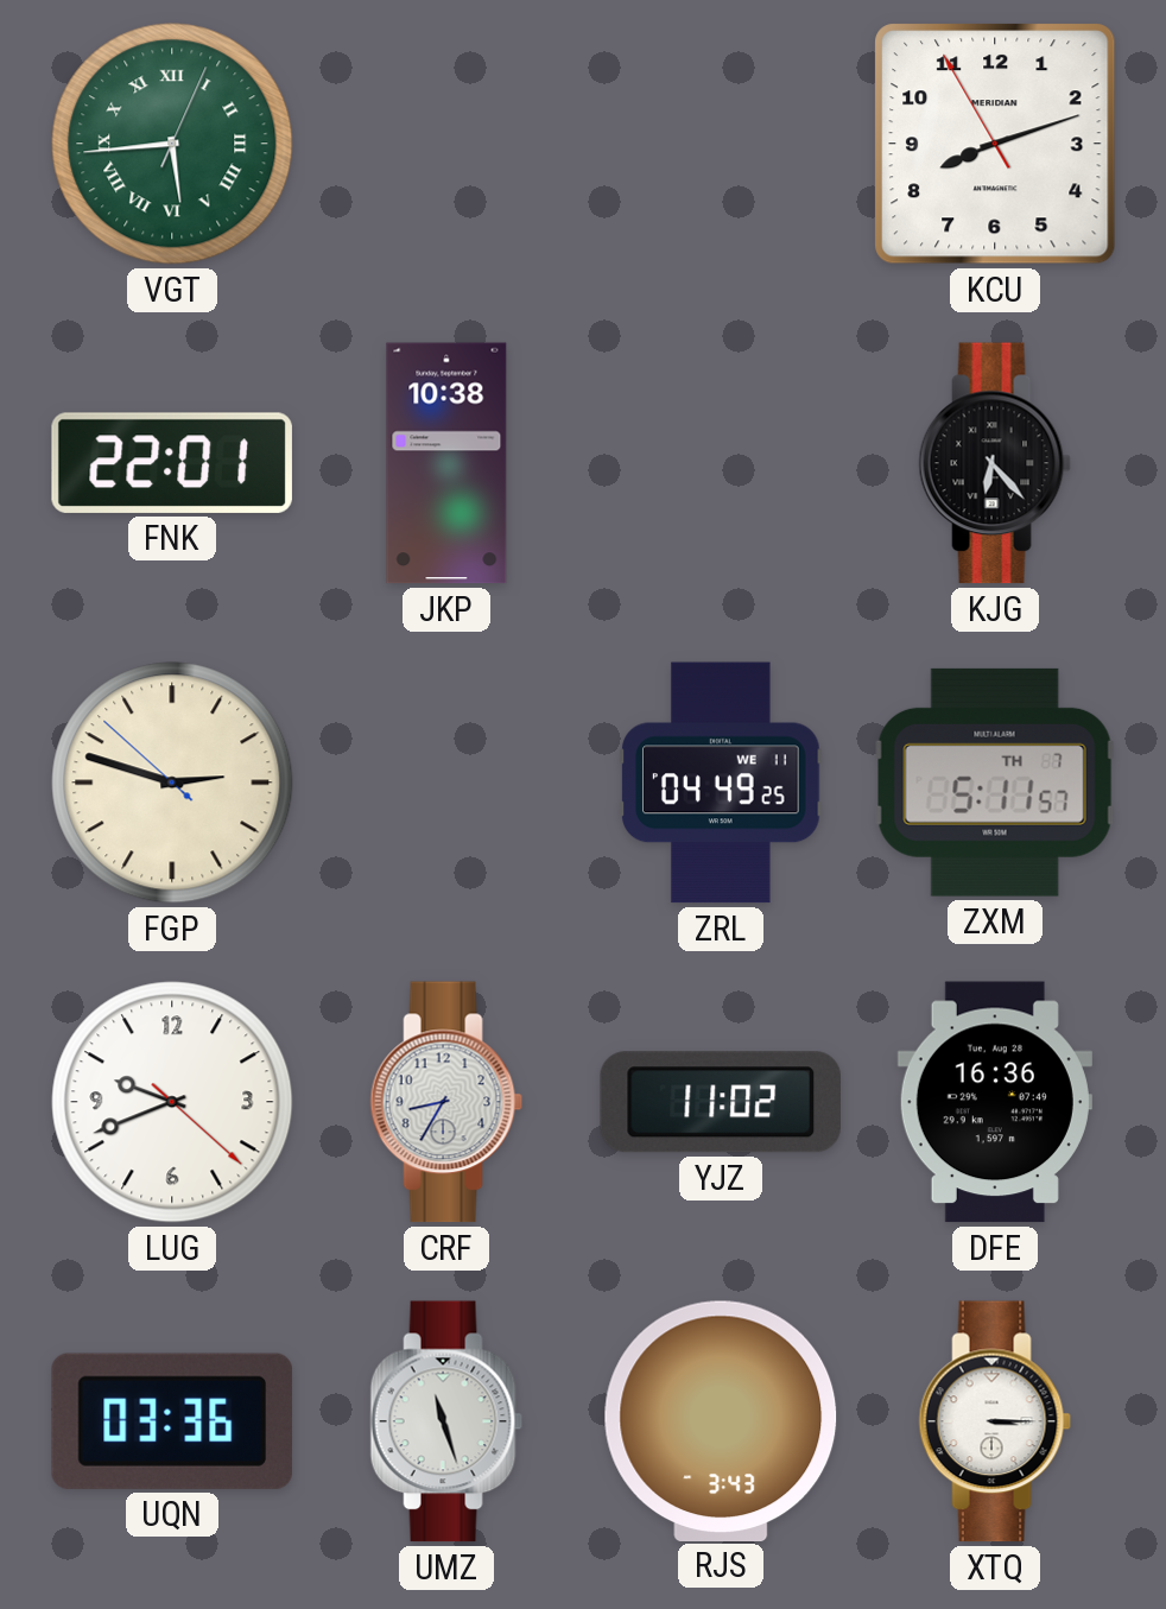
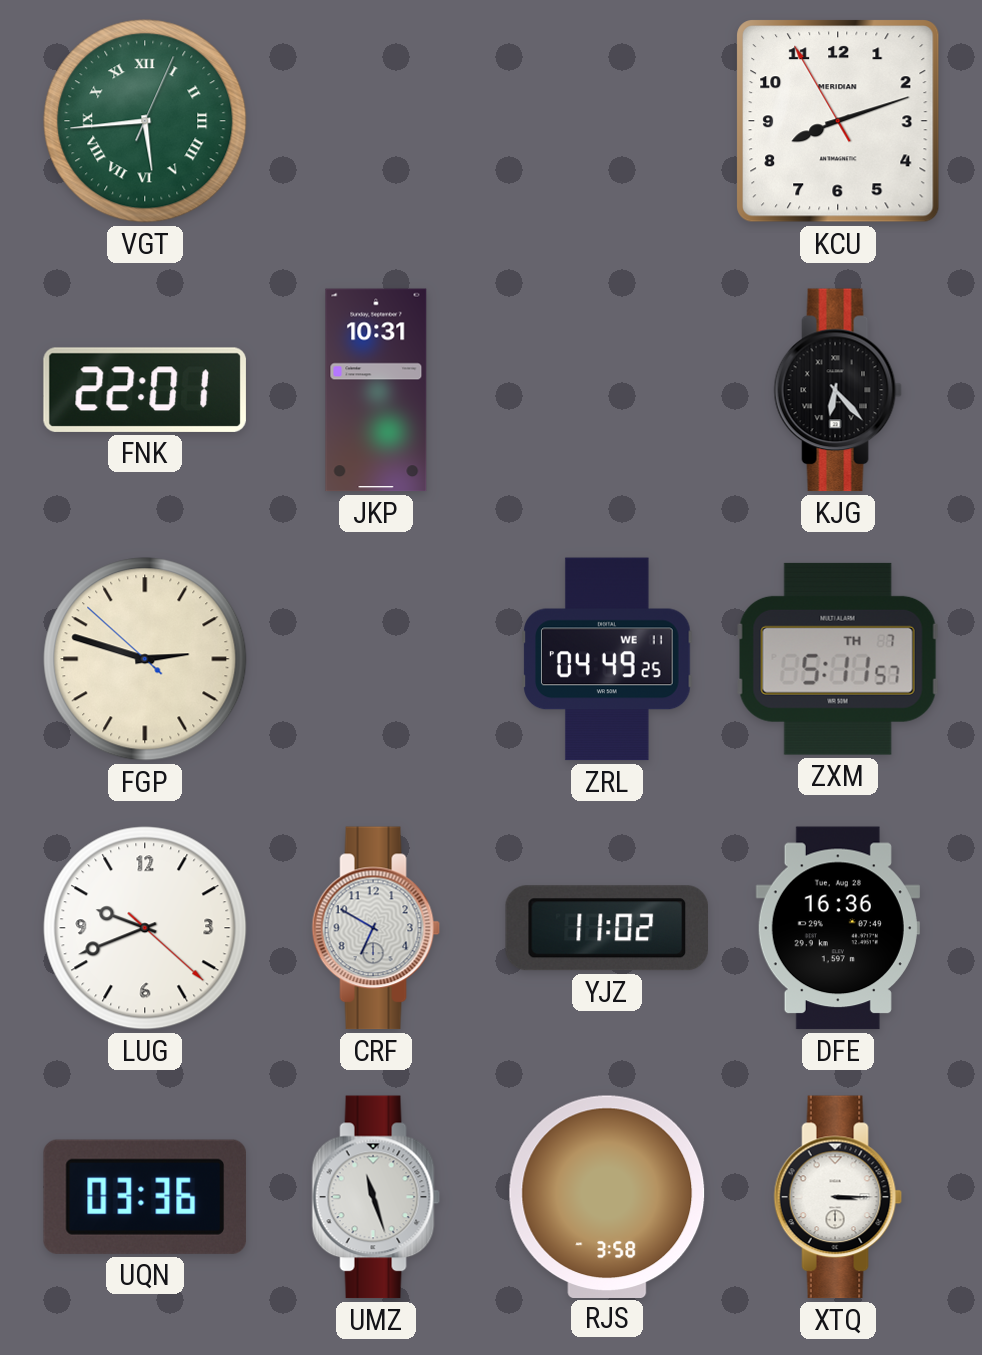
JKP: 10:38 -> 10:31 (376, 390)
CRF: 8:35 -> 6:50 (376, 928)
RJS: 3:43 -> 3:58 (607, 1196)
